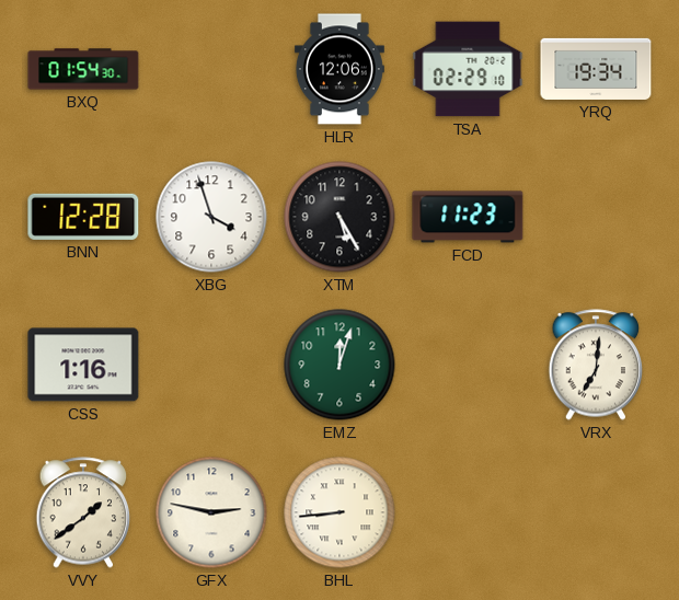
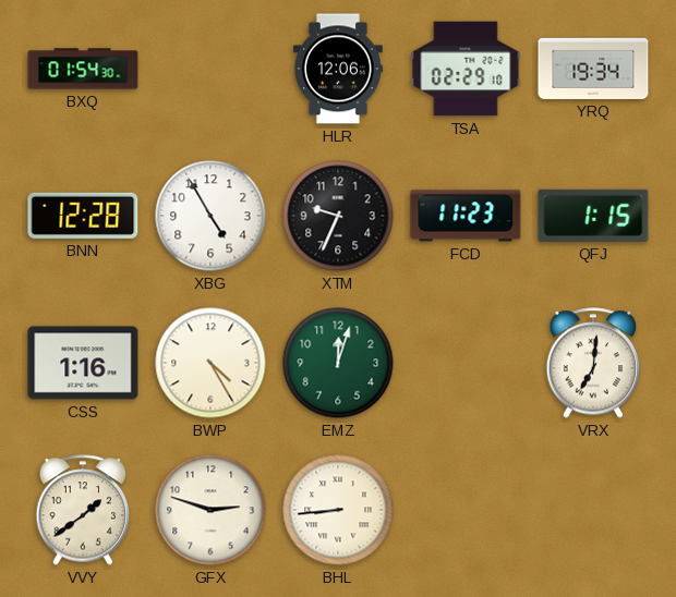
XBG: 3:57 -> 4:55 (210, 216)
XTM: 5:25 -> 9:34 (338, 216)
QFJ: none -> 1:15 (593, 216)
BWP: none -> 4:25 (210, 363)
GFX: 2:47 -> 2:48 (210, 510)
